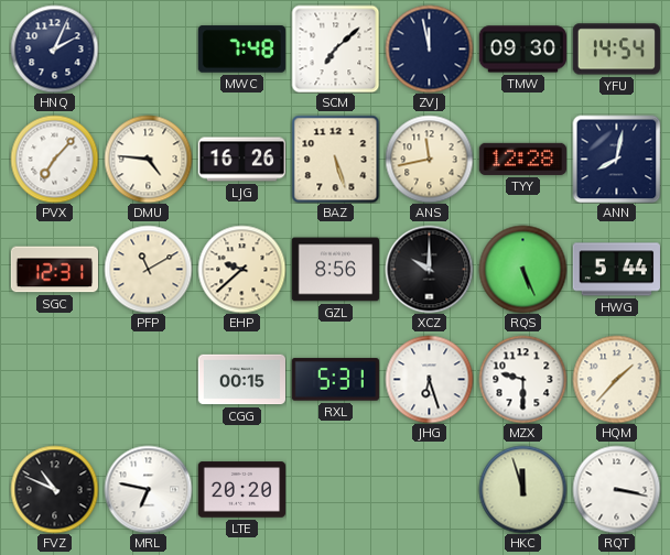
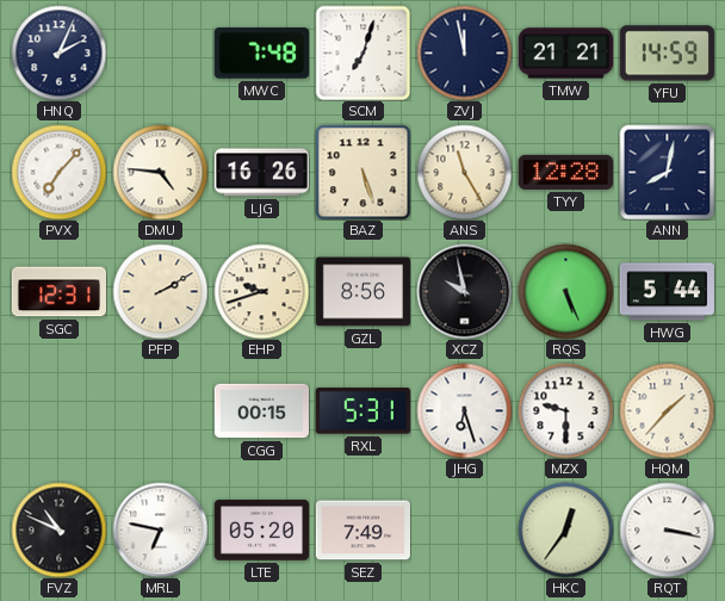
SCM: 7:08 -> 7:03 (362, 52)
TMW: 09:30 -> 21:21 (565, 54)
YFU: 14:54 -> 14:59 (667, 54)
ANS: 11:43 -> 11:25 (464, 172)
PFP: 11:10 -> 2:10 (160, 291)
EHP: 9:38 -> 9:42 (261, 291)
XCZ: 10:00 -> 9:58 (464, 291)
LTE: 20:20 -> 05:20 (261, 531)
SEZ: none -> 7:49 (362, 531)
HKC: 11:57 -> 12:36 (565, 529)
